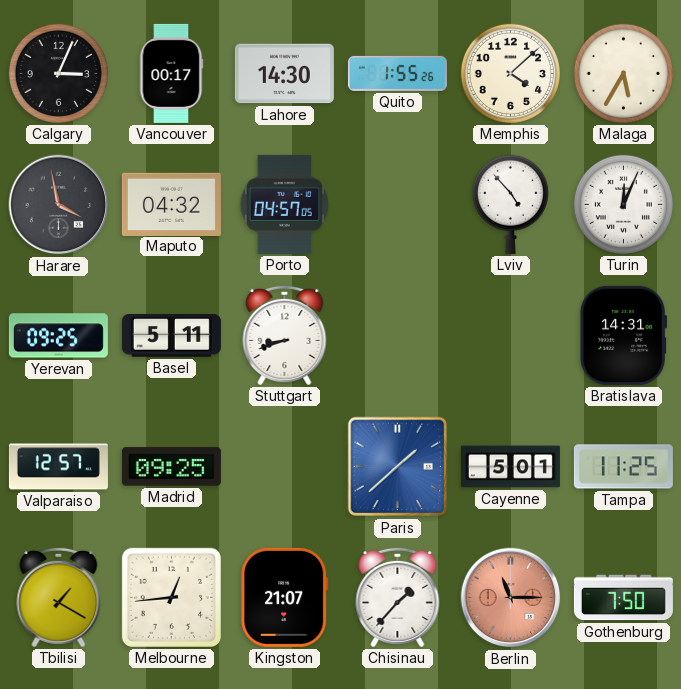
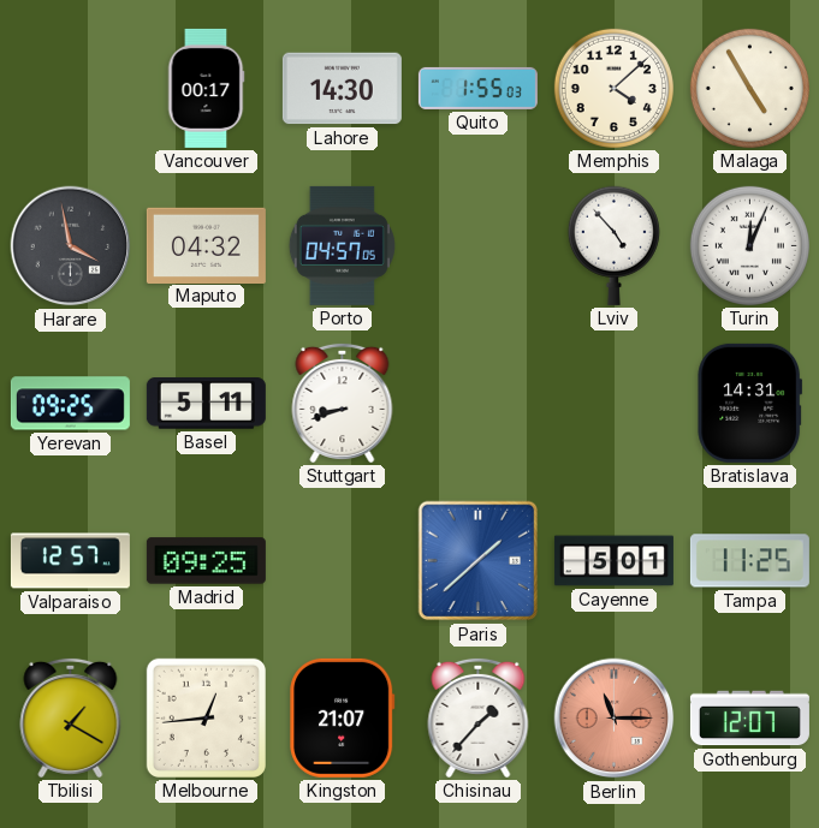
Calgary: 3:04 -> none (58, 73)
Quito: 1:55:26 -> 1:55:03 (477, 88)
Malaga: 5:35 -> 4:55 (749, 88)
Gothenburg: 7:50 -> 12:07 (749, 719)
